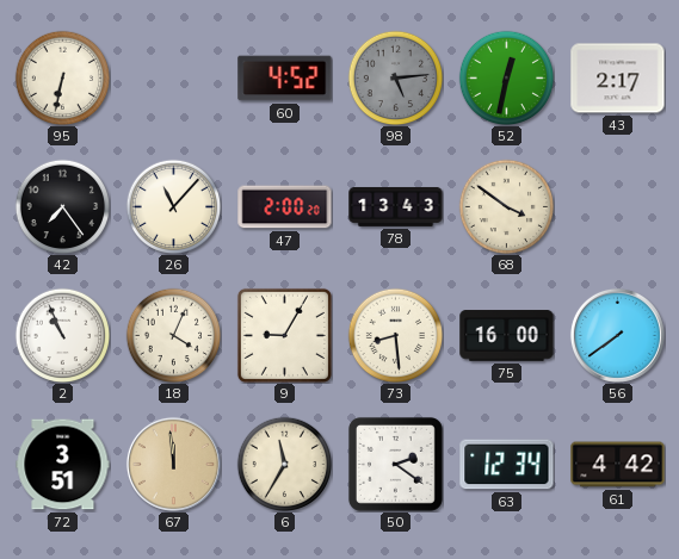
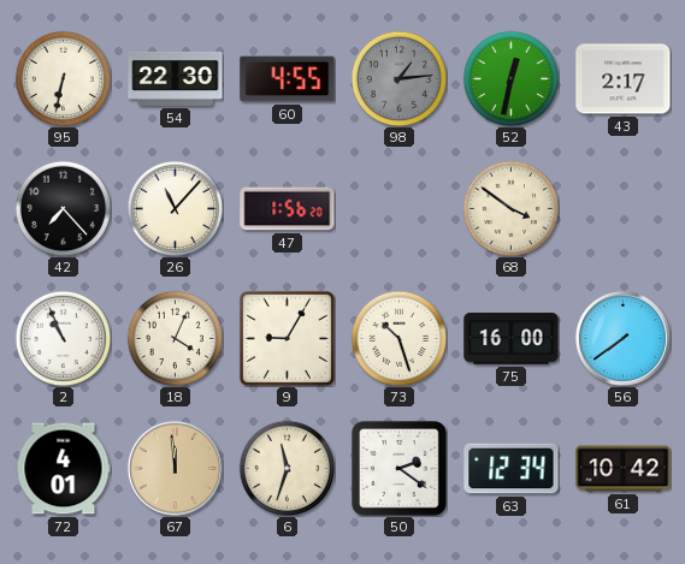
54: none -> 22:30 (176, 78)
60: 4:52 -> 4:55 (288, 79)
98: 5:14 -> 1:14 (398, 78)
42: 7:24 -> 7:23 (63, 208)
47: 2:00 -> 1:56 (288, 209)
78: 13:43 -> none (396, 206)
73: 8:29 -> 10:27 (398, 338)
72: 3:51 -> 4:01 (64, 469)
6: 11:35 -> 11:33 (287, 468)
61: 4:42 -> 10:42 (624, 469)
